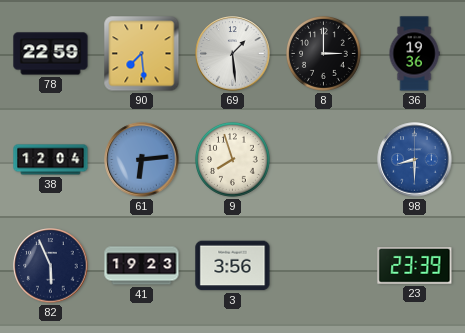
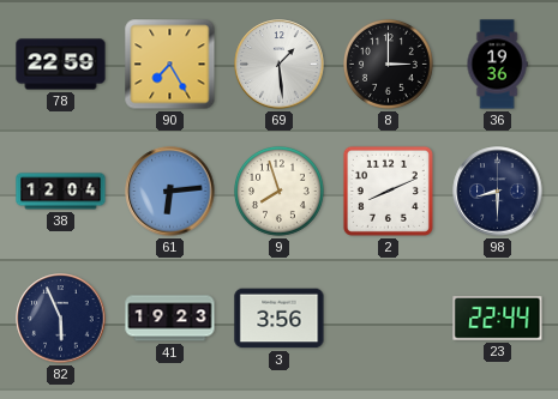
90: 7:29 -> 7:25 (170, 65)
2: none -> 8:11 (388, 191)
98 dial: blue -> navy (498, 192)
23: 23:39 -> 22:44 (498, 319)
